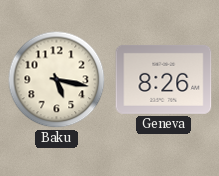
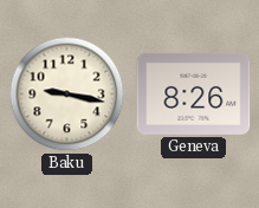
Baku: 5:17 -> 9:17 (67, 95)
